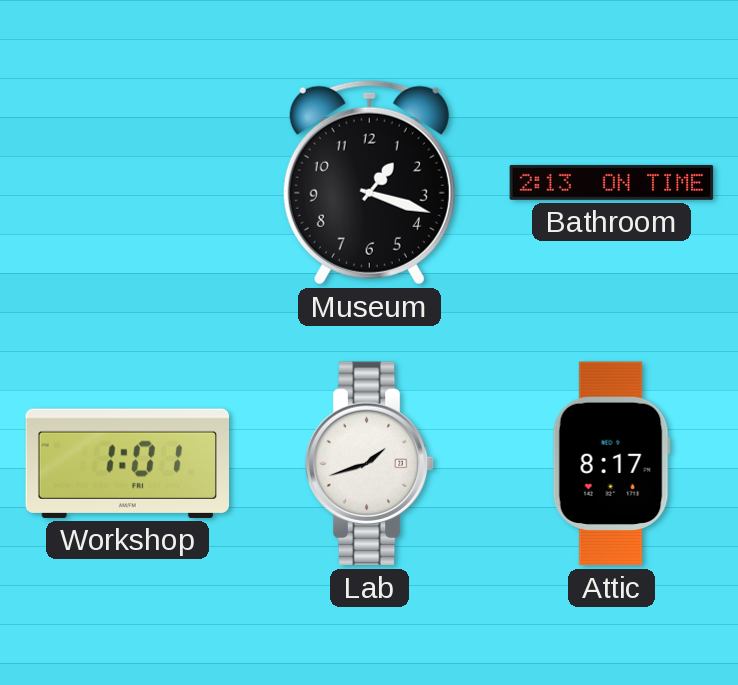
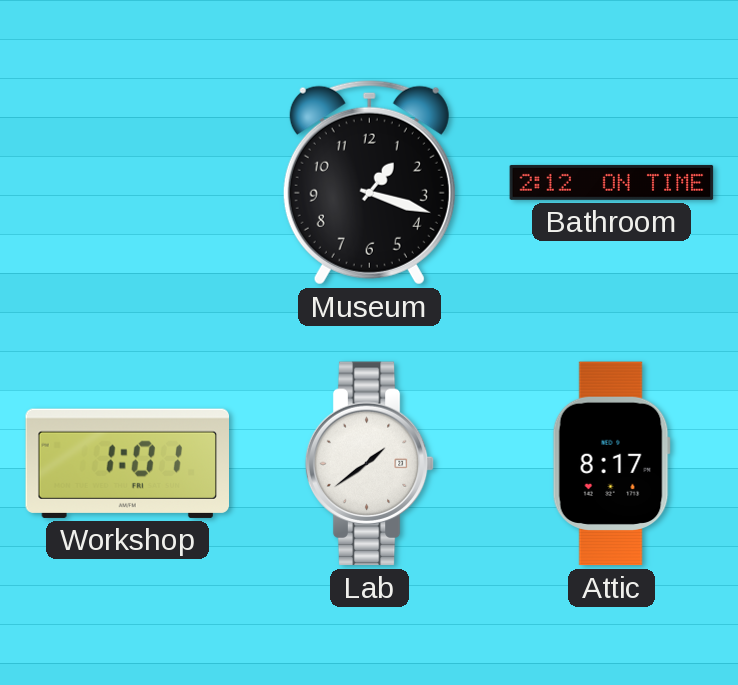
Bathroom: 2:13 -> 2:12 (612, 182)
Lab: 1:42 -> 1:39 (370, 464)
